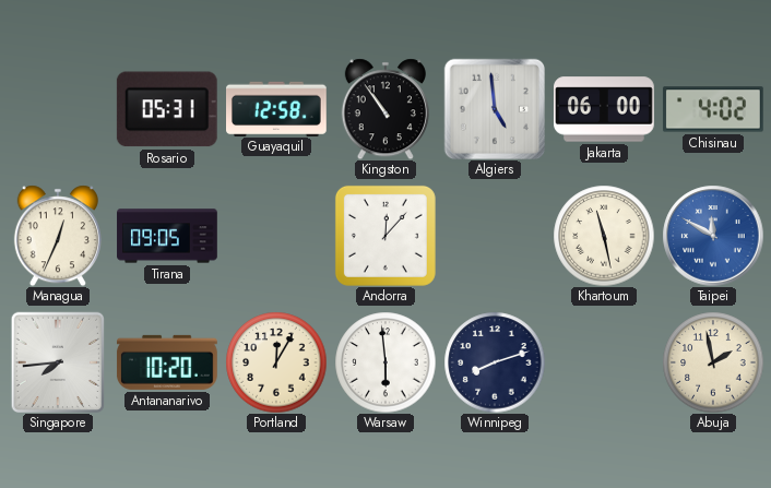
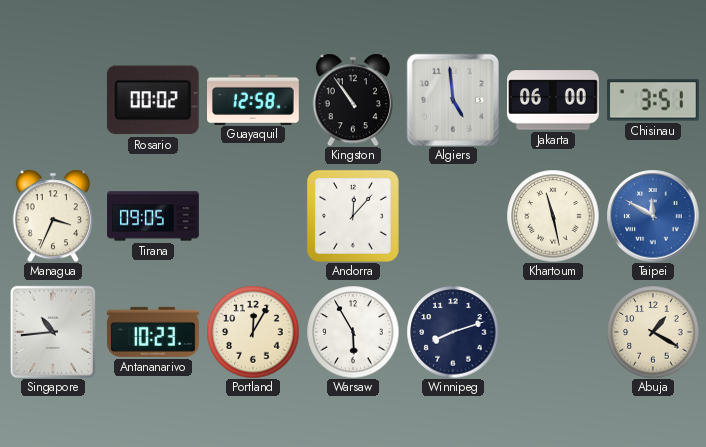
Rosario: 05:31 -> 00:02 (153, 100)
Chisinau: 4:02 -> 3:51 (653, 100)
Managua: 12:34 -> 3:34 (53, 216)
Singapore: 7:44 -> 10:44 (53, 332)
Antananarivo: 10:20 -> 10:23 (153, 332)
Warsaw: 5:59 -> 5:55 (353, 332)
Abuja: 1:58 -> 1:20 (653, 332)
